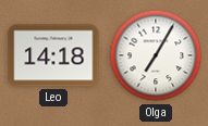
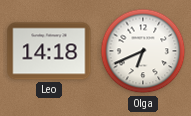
Olga: 7:05 -> 6:41 (143, 51)
